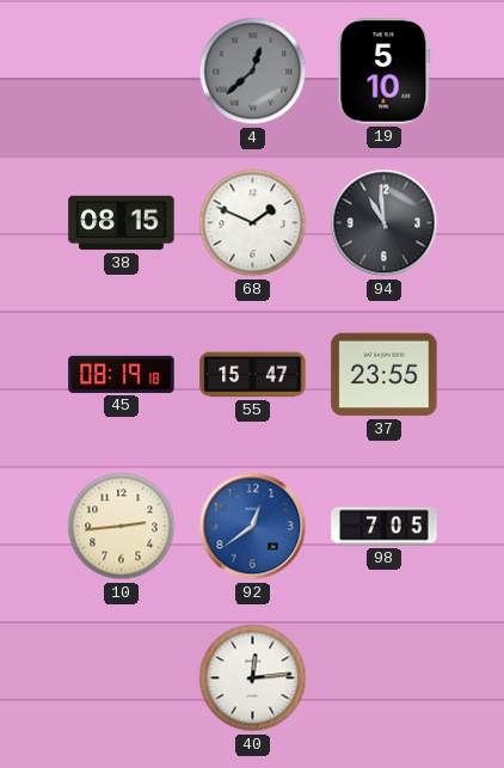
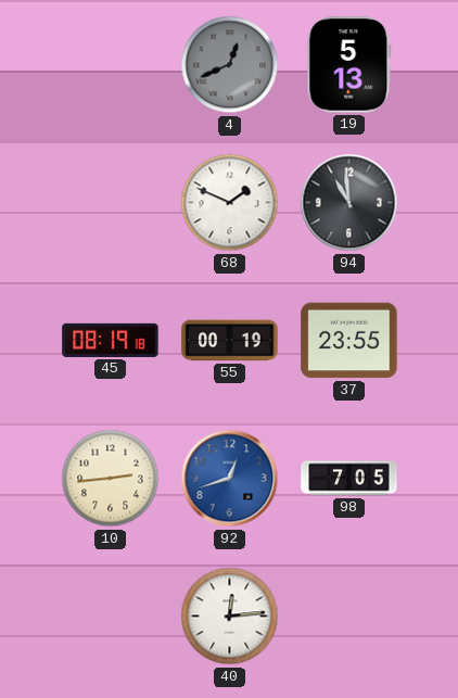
4: 12:38 -> 12:41 (230, 65)
19: 5:10 -> 5:13 (349, 65)
38: 08:15 -> none (122, 223)
55: 15:47 -> 00:19 (230, 341)
92: 12:39 -> 12:42 (230, 479)
